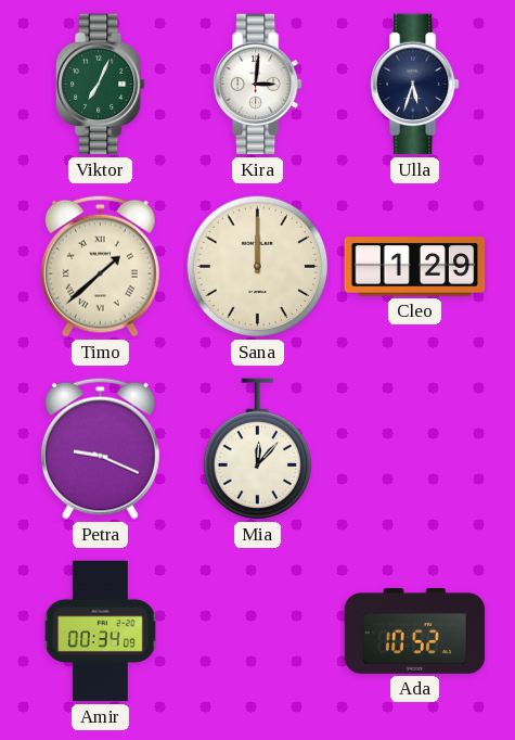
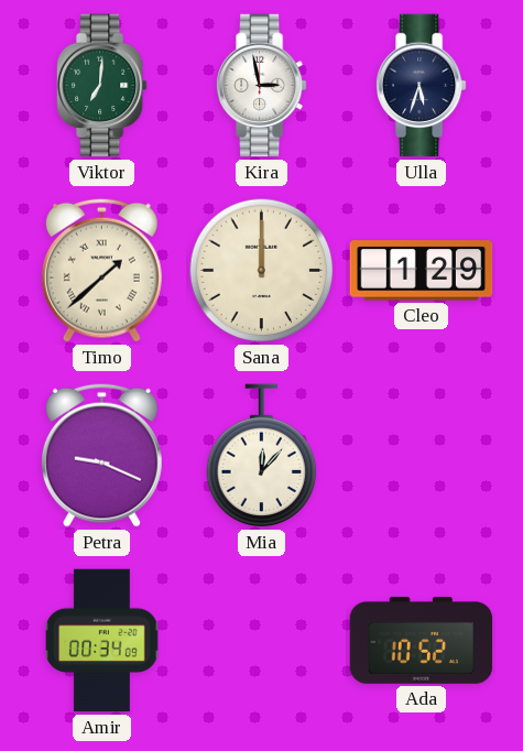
Viktor: 7:04 -> 7:01 (102, 86)
Kira: 3:01 -> 2:58 (262, 86)
